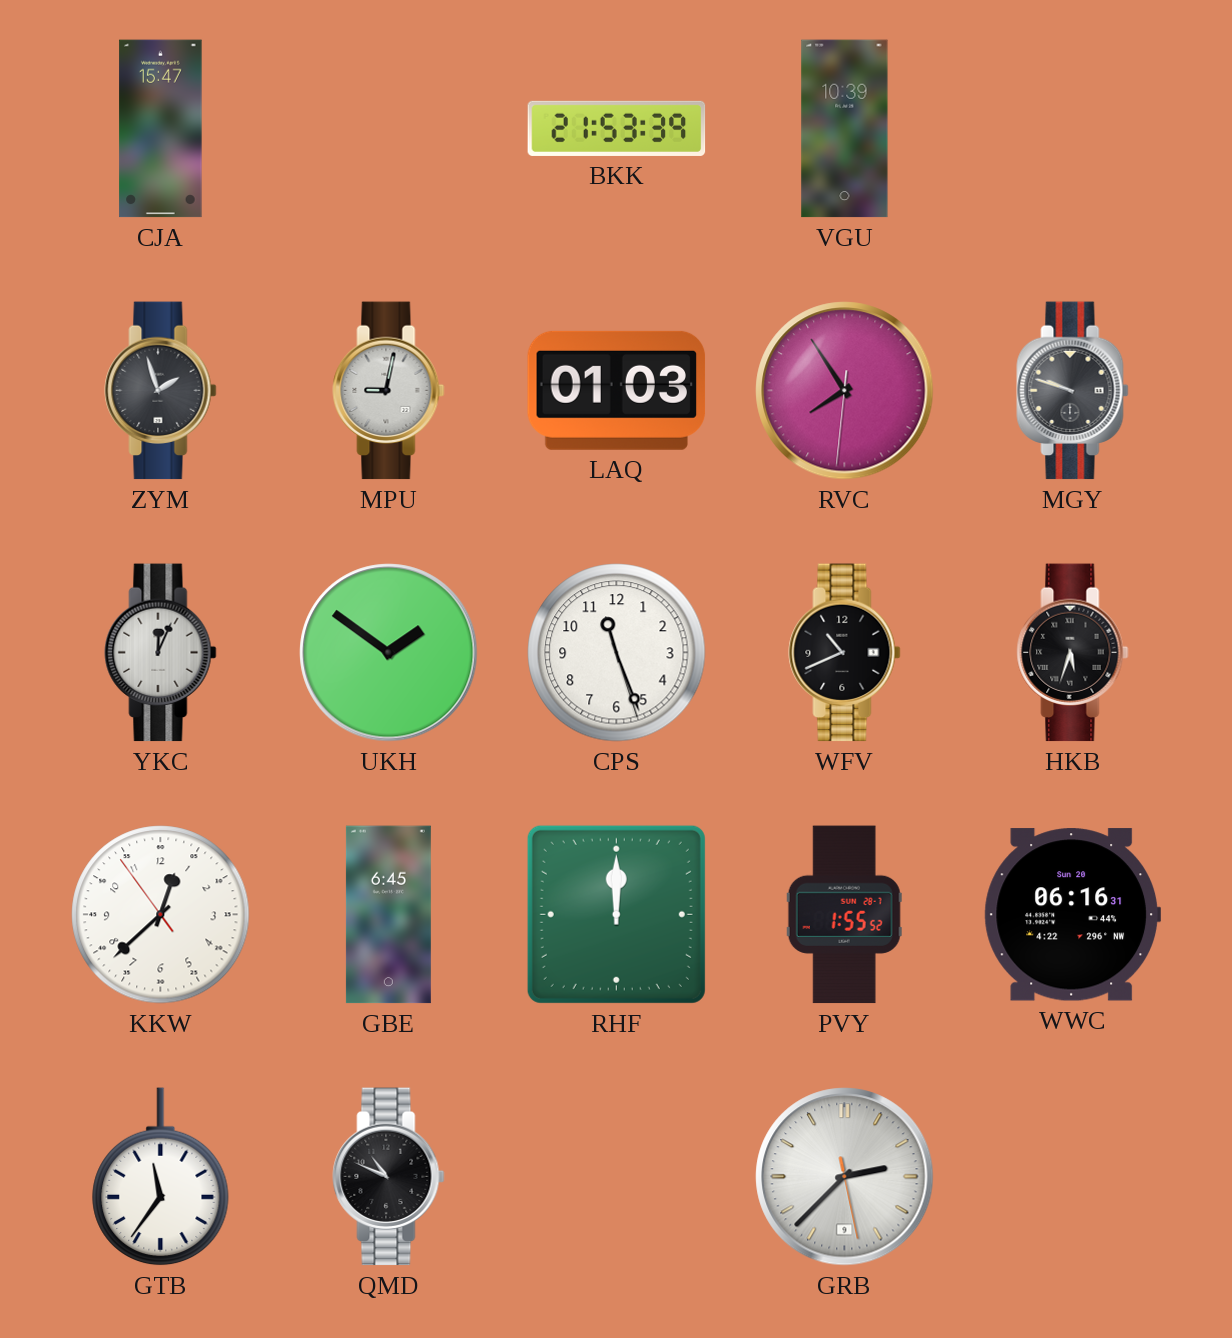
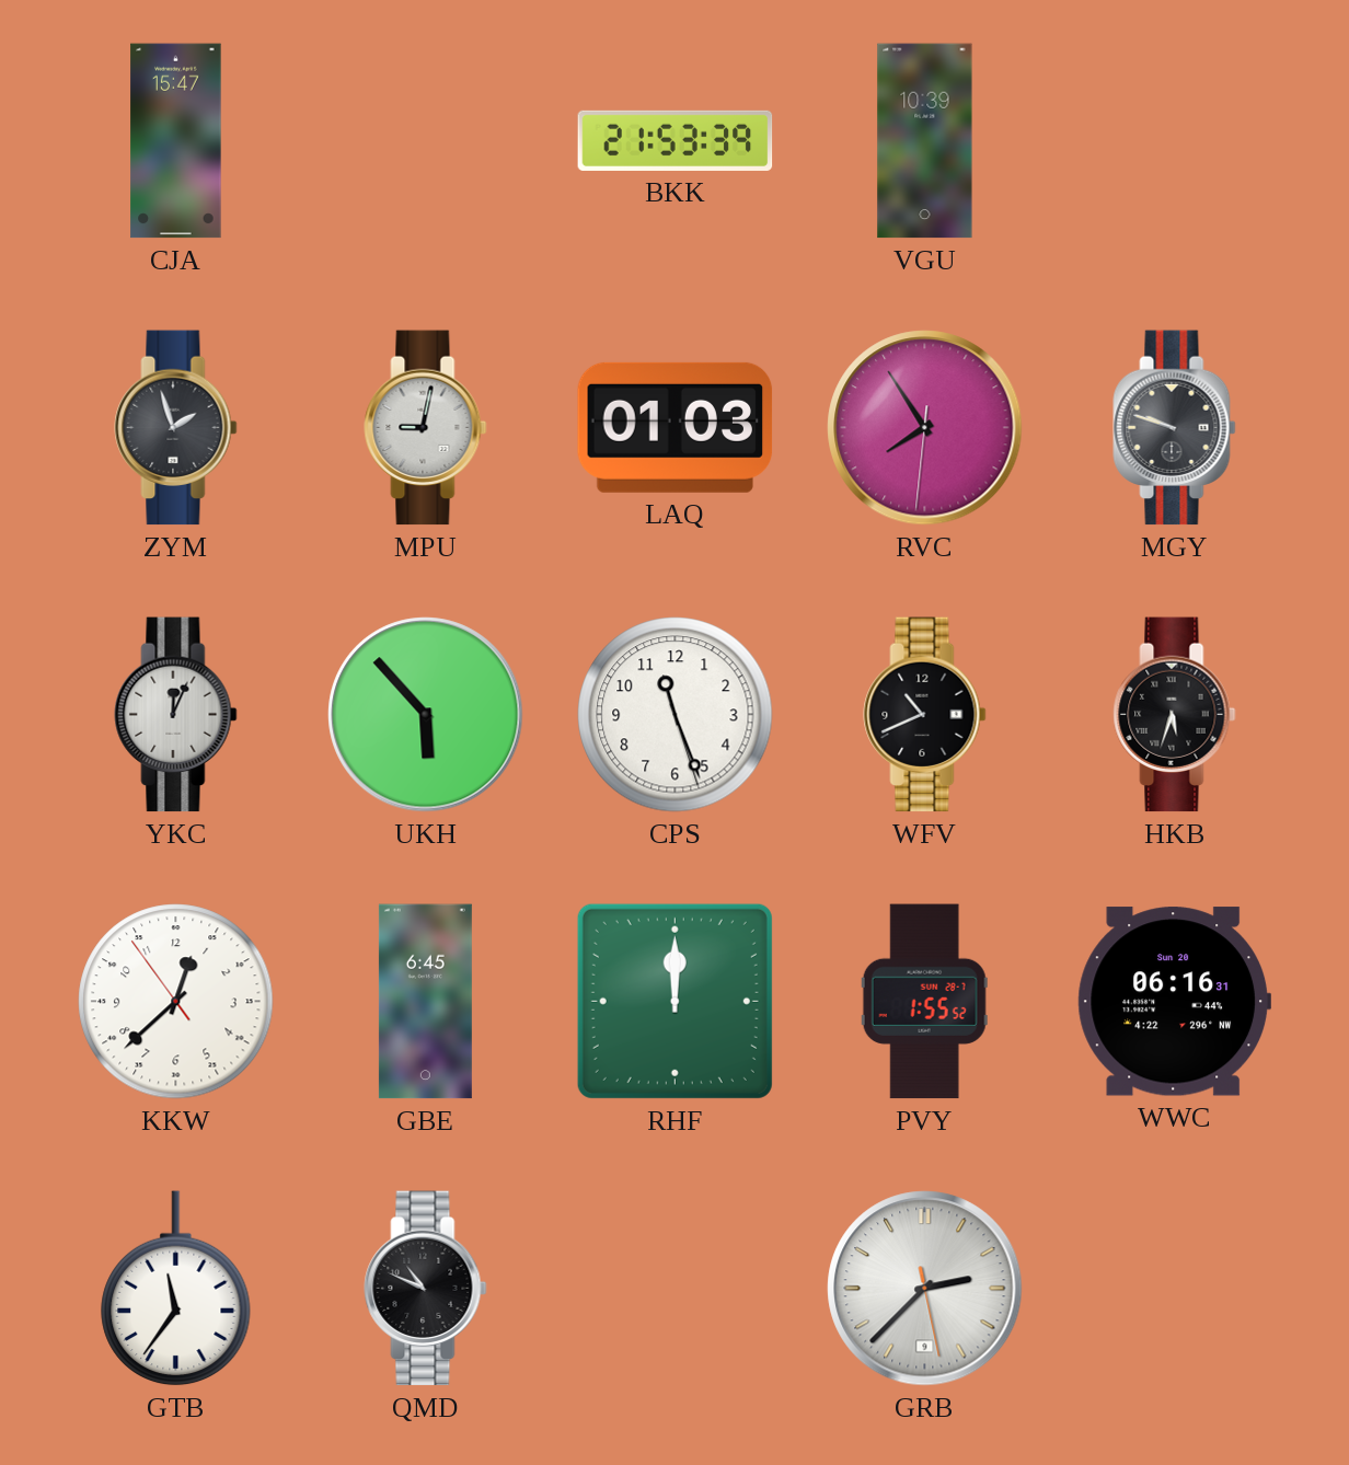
UKH: 1:51 -> 5:53 (426, 715)
